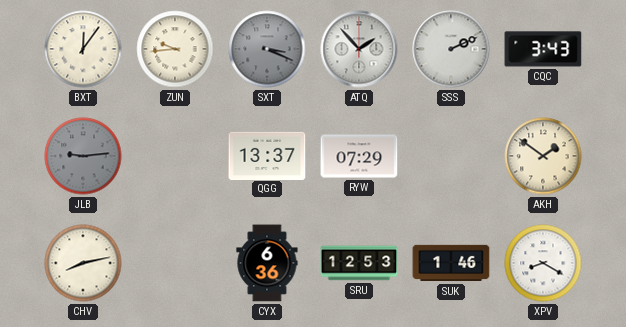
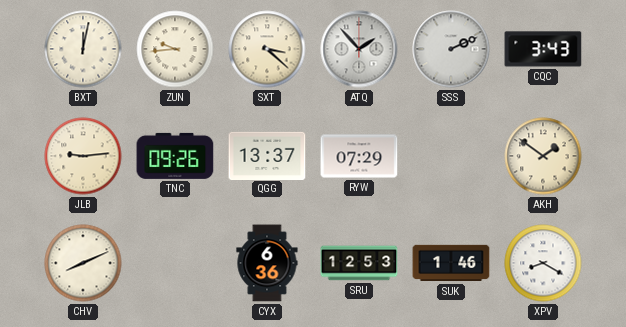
BXT: 12:06 -> 12:02 (83, 49)
SXT: 3:19 -> 3:22 (267, 49)
SXT dial: grey -> cream (267, 49)
JLB dial: grey -> cream (83, 156)
TNC: none -> 09:26 (175, 156)
CHV: 8:13 -> 8:11 (83, 263)
